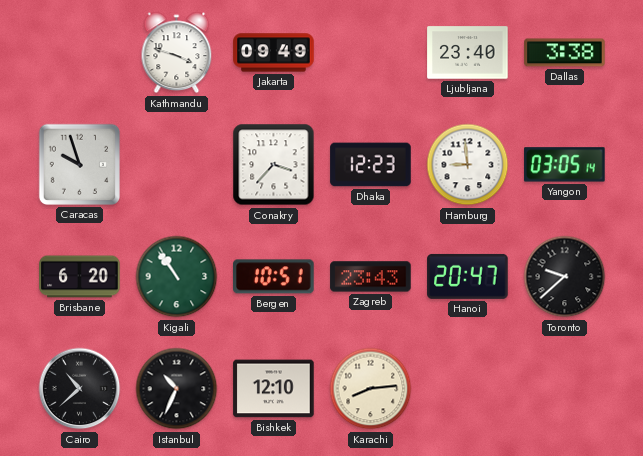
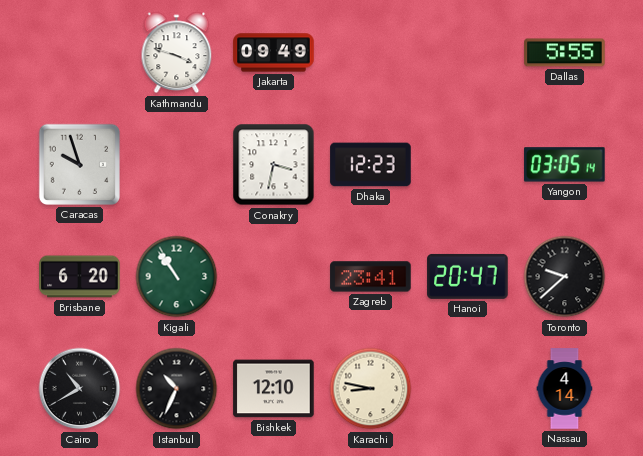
Ljubljana: 23:40 -> none (468, 53)
Dallas: 3:38 -> 5:55 (565, 53)
Conakry: 3:37 -> 3:32 (274, 165)
Hamburg: 8:59 -> none (468, 165)
Bergen: 10:51 -> none (274, 277)
Zagreb: 23:43 -> 23:41 (371, 277)
Cairo: 10:38 -> 10:40 (80, 389)
Karachi: 8:14 -> 8:47 (371, 389)
Nassau: none -> 4:14 (565, 389)
